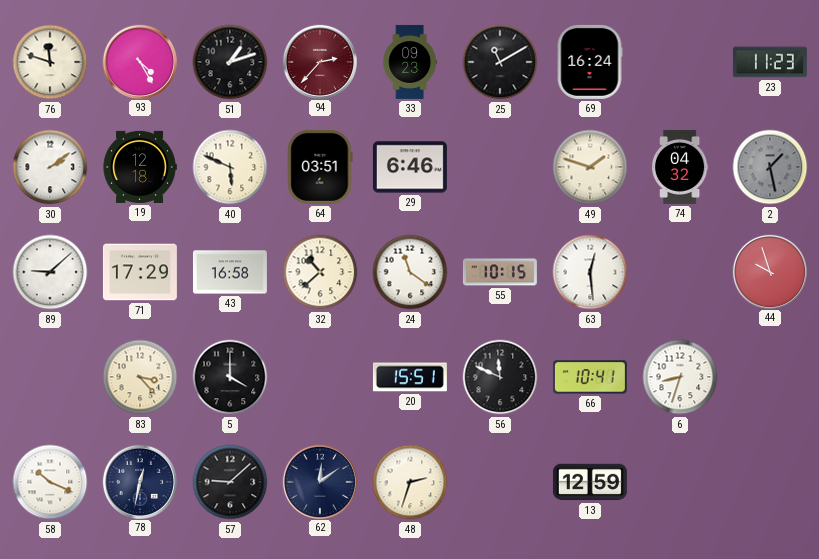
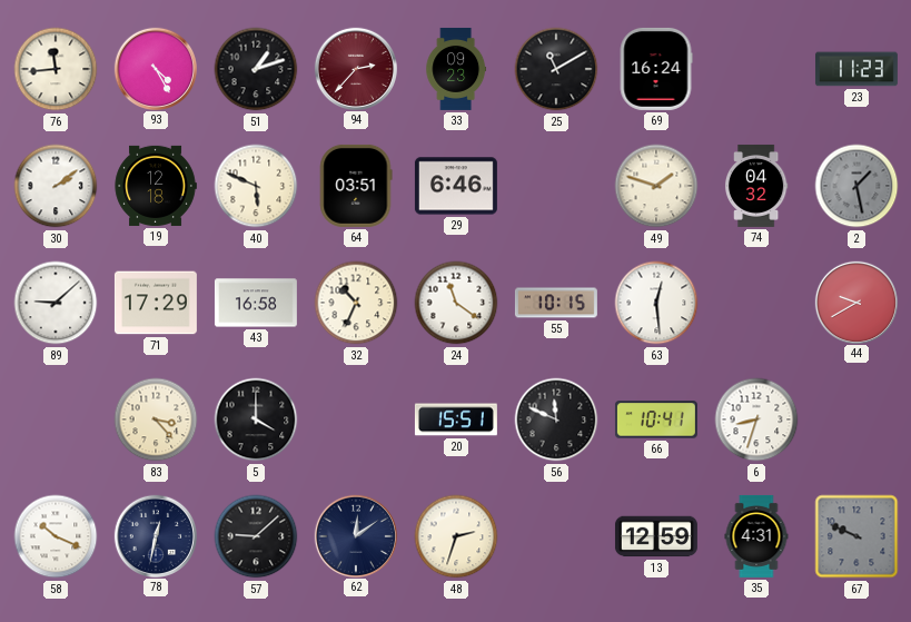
76: 11:48 -> 11:44 (56, 69)
32: 10:38 -> 10:34 (356, 303)
44: 9:57 -> 9:40 (855, 302)
35: none -> 4:31 (756, 536)
67: none -> 9:49 (856, 536)
